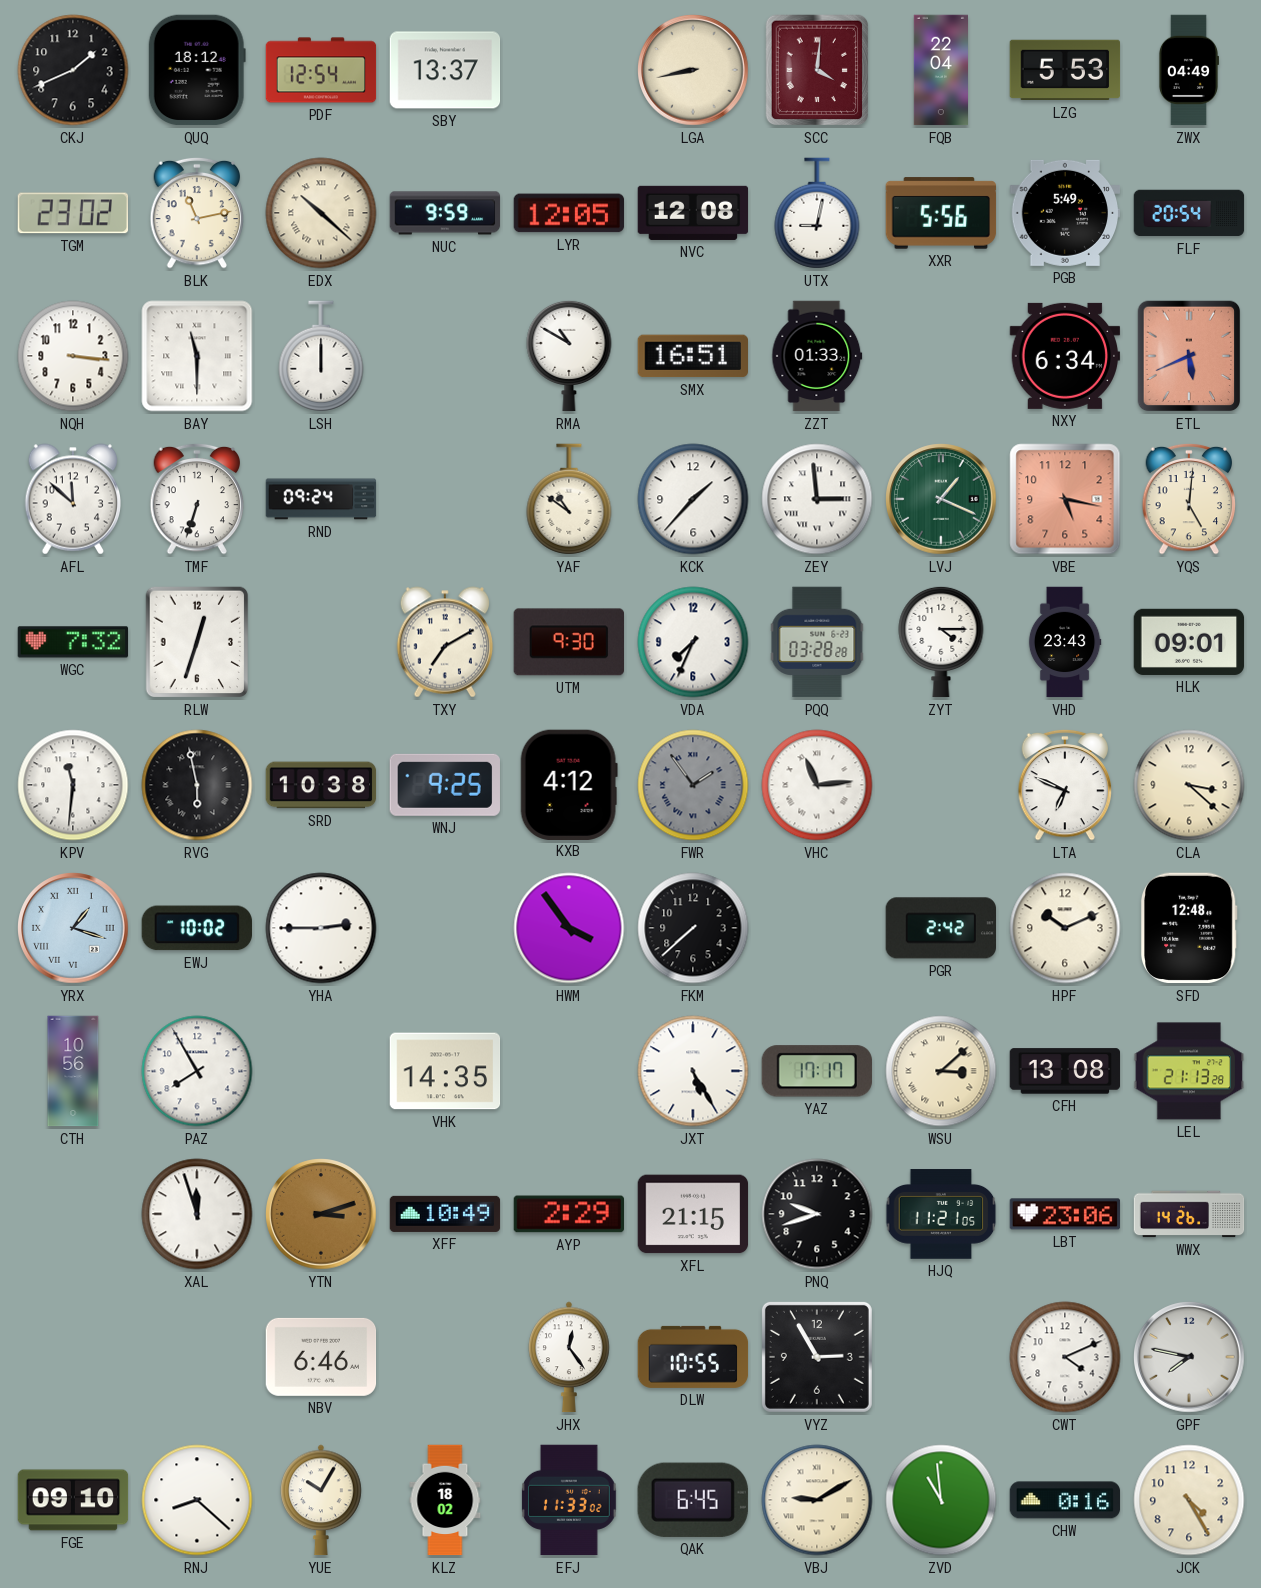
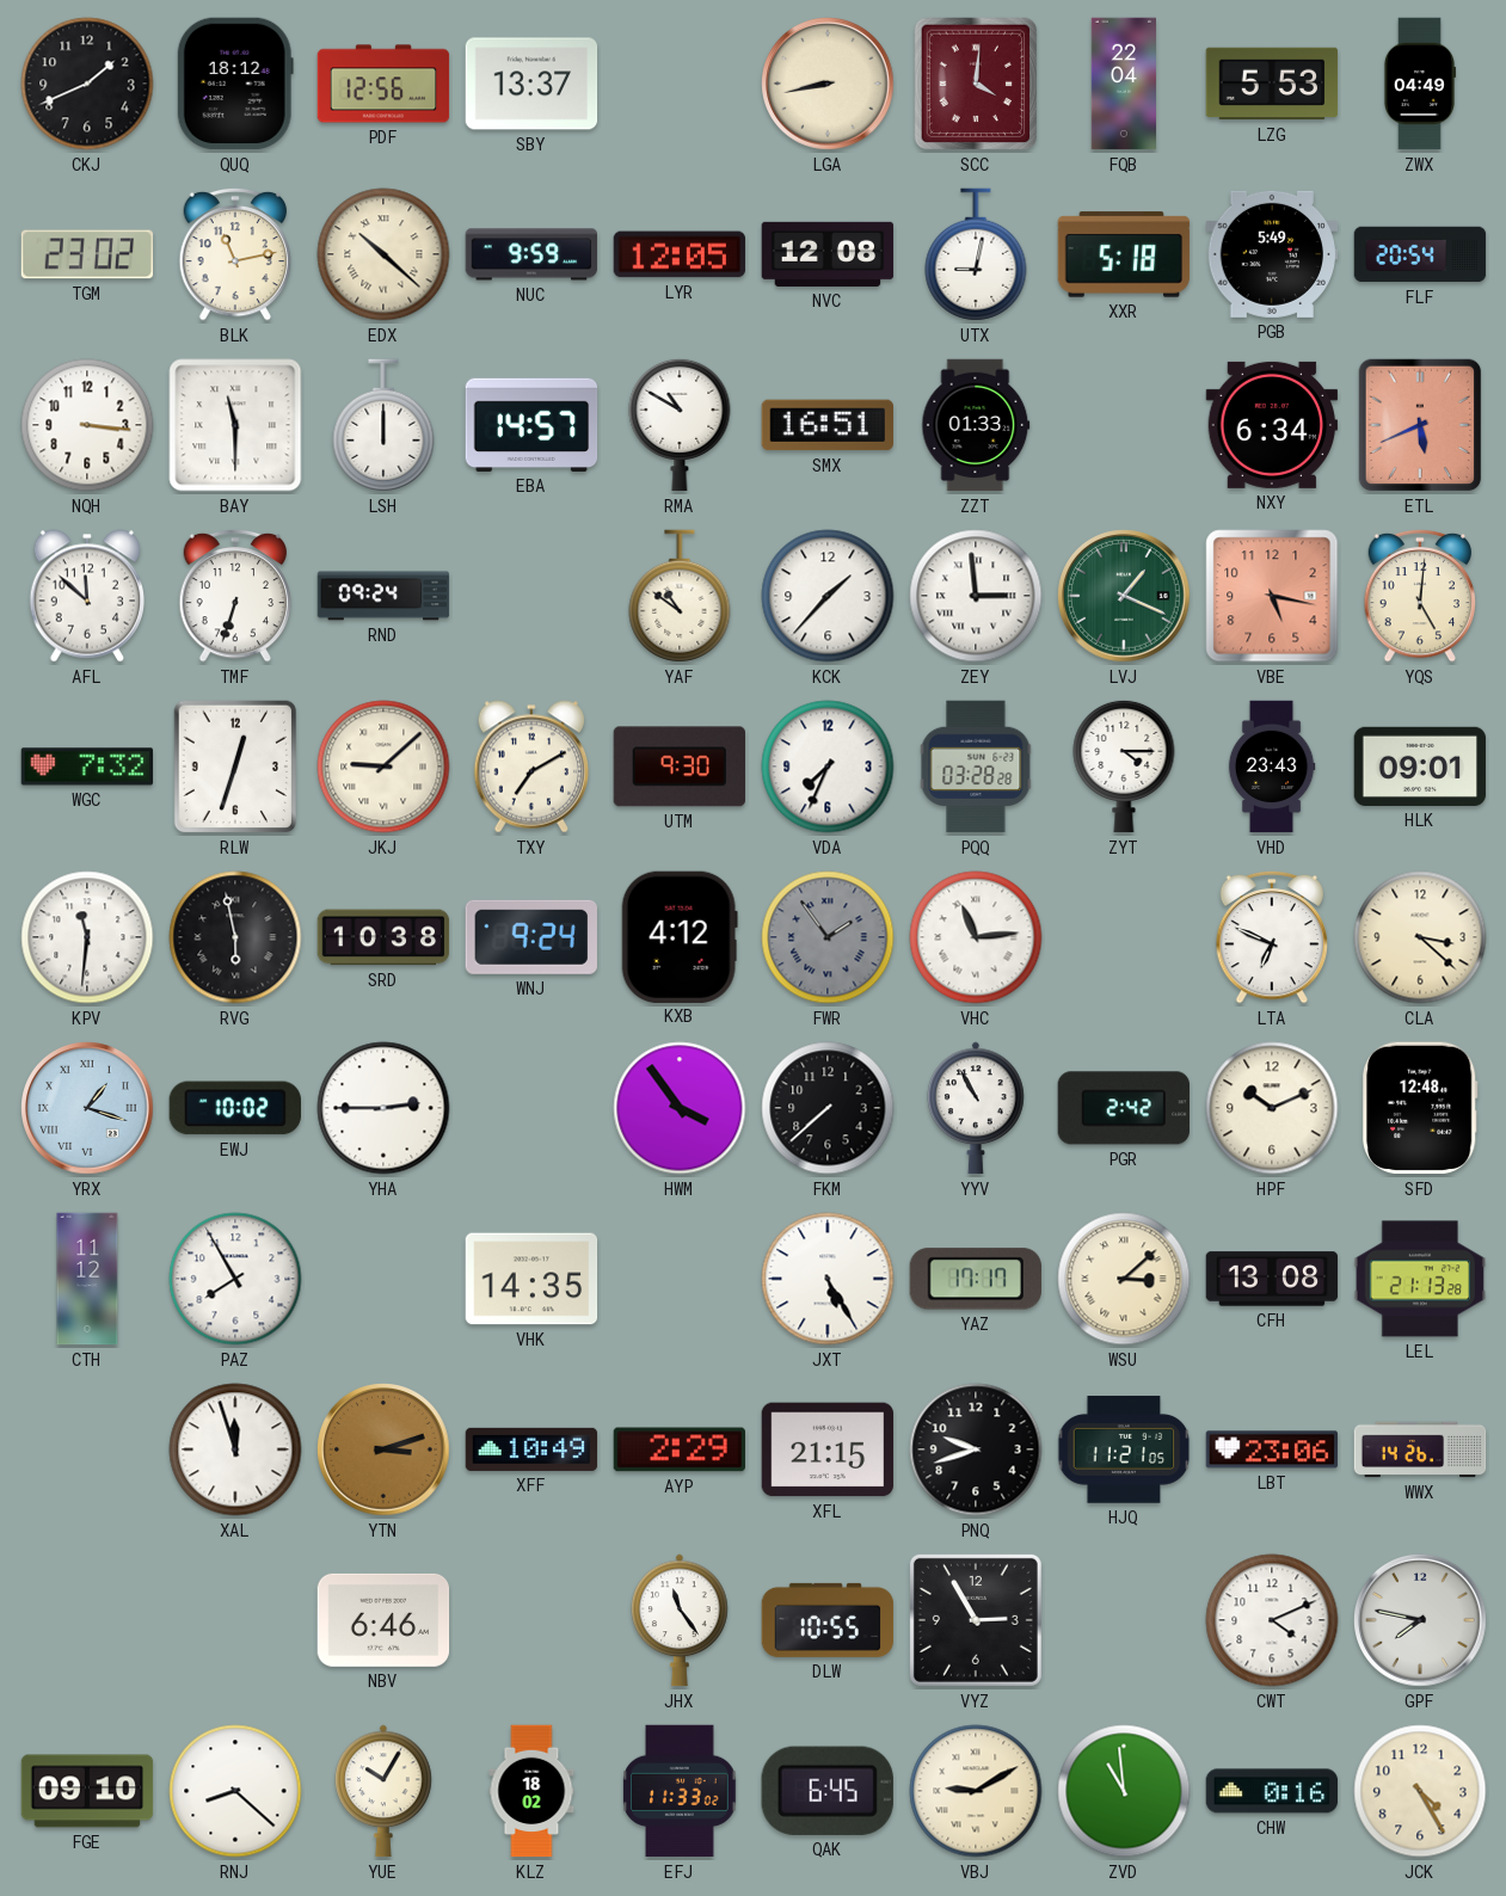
PDF: 12:54 -> 12:56 (383, 84)
XXR: 5:56 -> 5:18 (1124, 254)
EBA: none -> 14:57 (531, 425)
JKJ: none -> 9:08 (383, 767)
WNJ: 9:25 -> 9:24 (531, 937)
YYV: none -> 10:55 (976, 1108)
CTH: 10:56 -> 11:12 (87, 1279)
JHX: 12:24 -> 11:24 (680, 1620)
